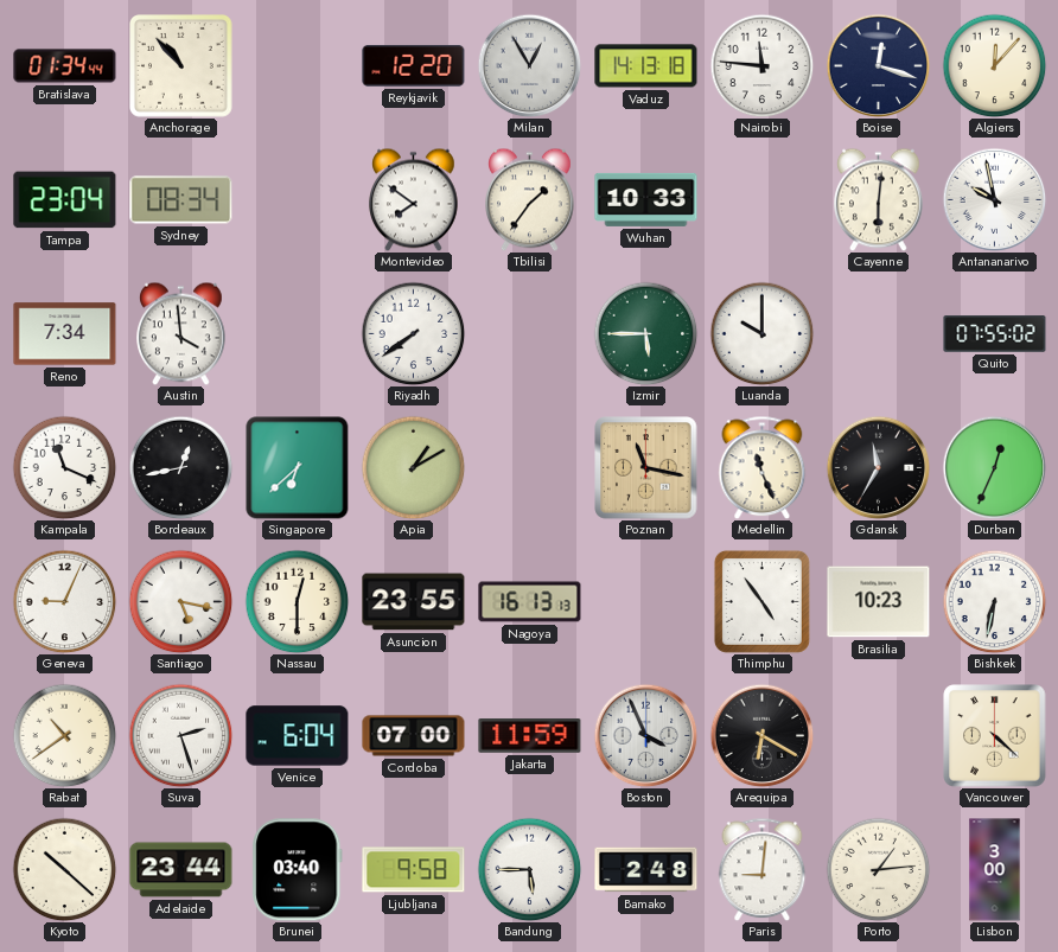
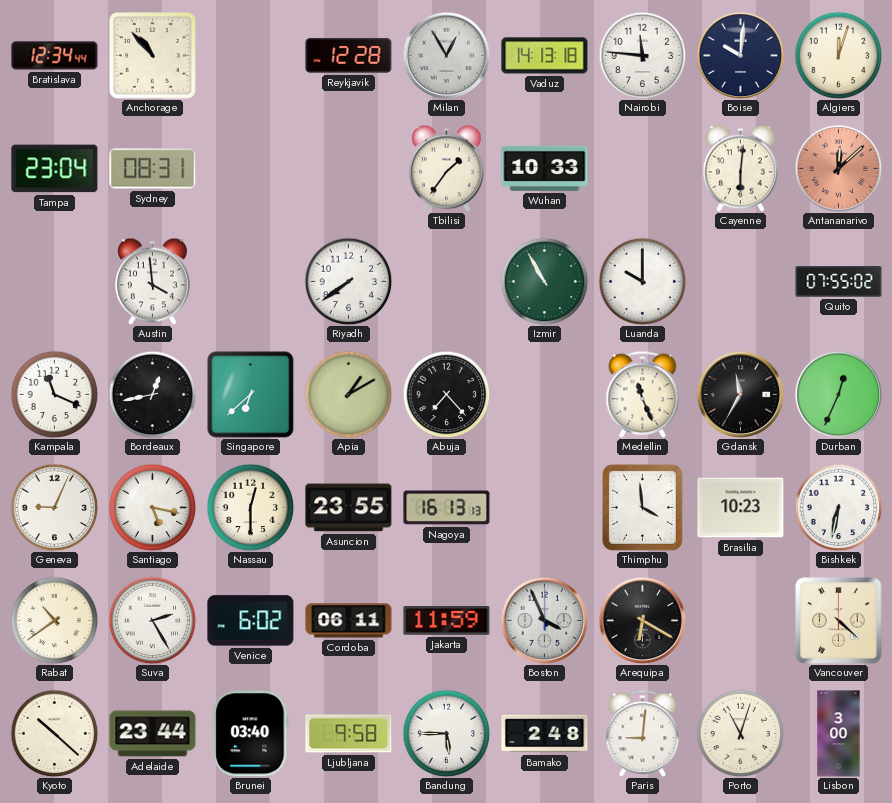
Bratislava: 01:34 -> 12:34 (55, 56)
Reykjavik: 12:20 -> 12:28 (349, 56)
Boise: 12:18 -> 10:01 (740, 55)
Algiers: 12:07 -> 12:03 (838, 55)
Sydney: 08:34 -> 08:31 (153, 169)
Montevideo: 7:51 -> none (414, 199)
Antananarivo: 9:58 -> 12:08 (838, 168)
Antananarivo dial: white -> salmon (838, 168)
Reno: 7:34 -> none (65, 334)
Izmir: 5:45 -> 10:55 (544, 281)
Abuja: none -> 7:23 (446, 394)
Poznan: 11:17 -> none (646, 468)
Thimphu: 4:54 -> 3:59 (642, 507)
Suva: 2:27 -> 2:25 (152, 620)
Venice: 6:04 -> 6:02 (251, 621)
Cordoba: 07:00 -> 06:11 (349, 621)
Porto: 1:14 -> 11:03 (740, 733)
